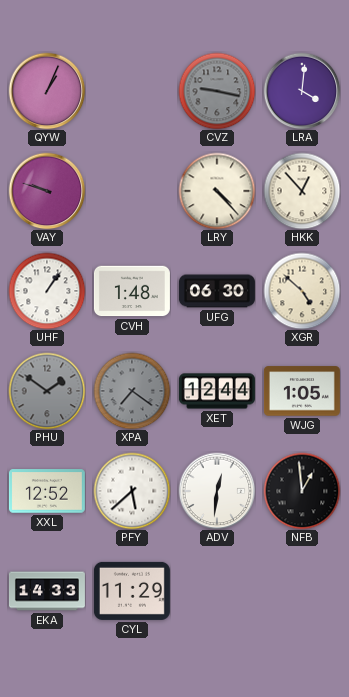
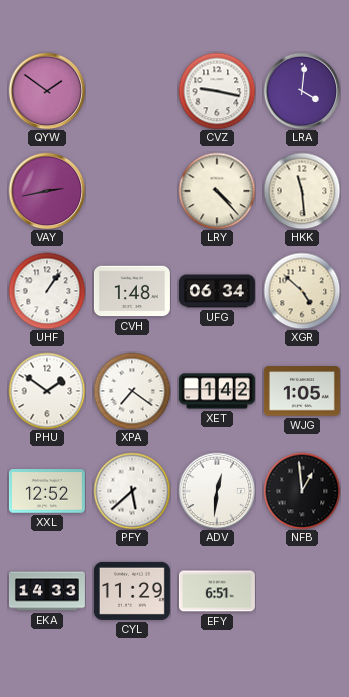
QYW: 1:04 -> 1:51 (47, 91)
CVZ dial: grey -> white (217, 91)
VAY: 9:48 -> 2:43 (47, 191)
HKK: 12:53 -> 11:29 (302, 191)
UFG: 06:30 -> 06:34 (217, 291)
PHU dial: grey -> white (47, 391)
XPA dial: grey -> white (132, 391)
XET: 12:44 -> 1:42 (217, 391)
EFY: none -> 6:51 (217, 591)
